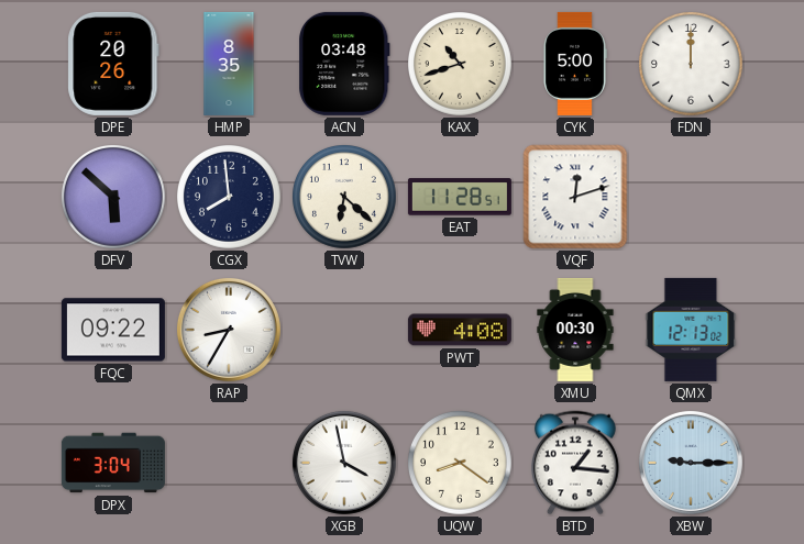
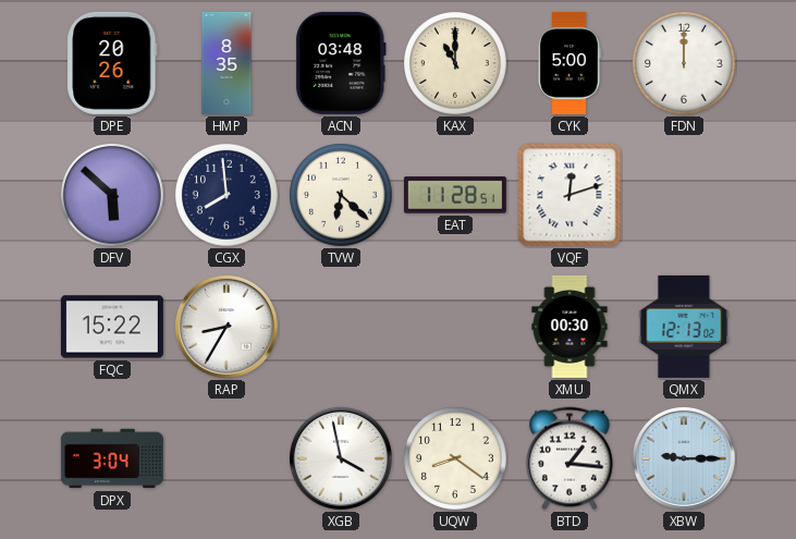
KAX: 10:42 -> 11:00 (456, 64)
FQC: 09:22 -> 15:22 (112, 327)
PWT: 4:08 -> none (460, 330)
